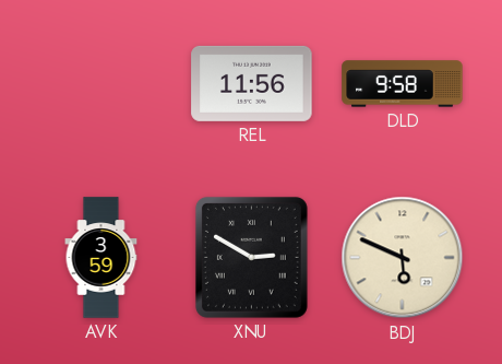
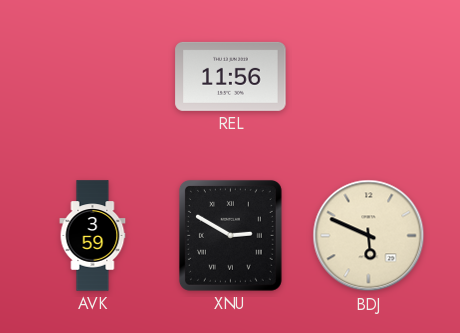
DLD: 9:58 -> none (403, 84)
